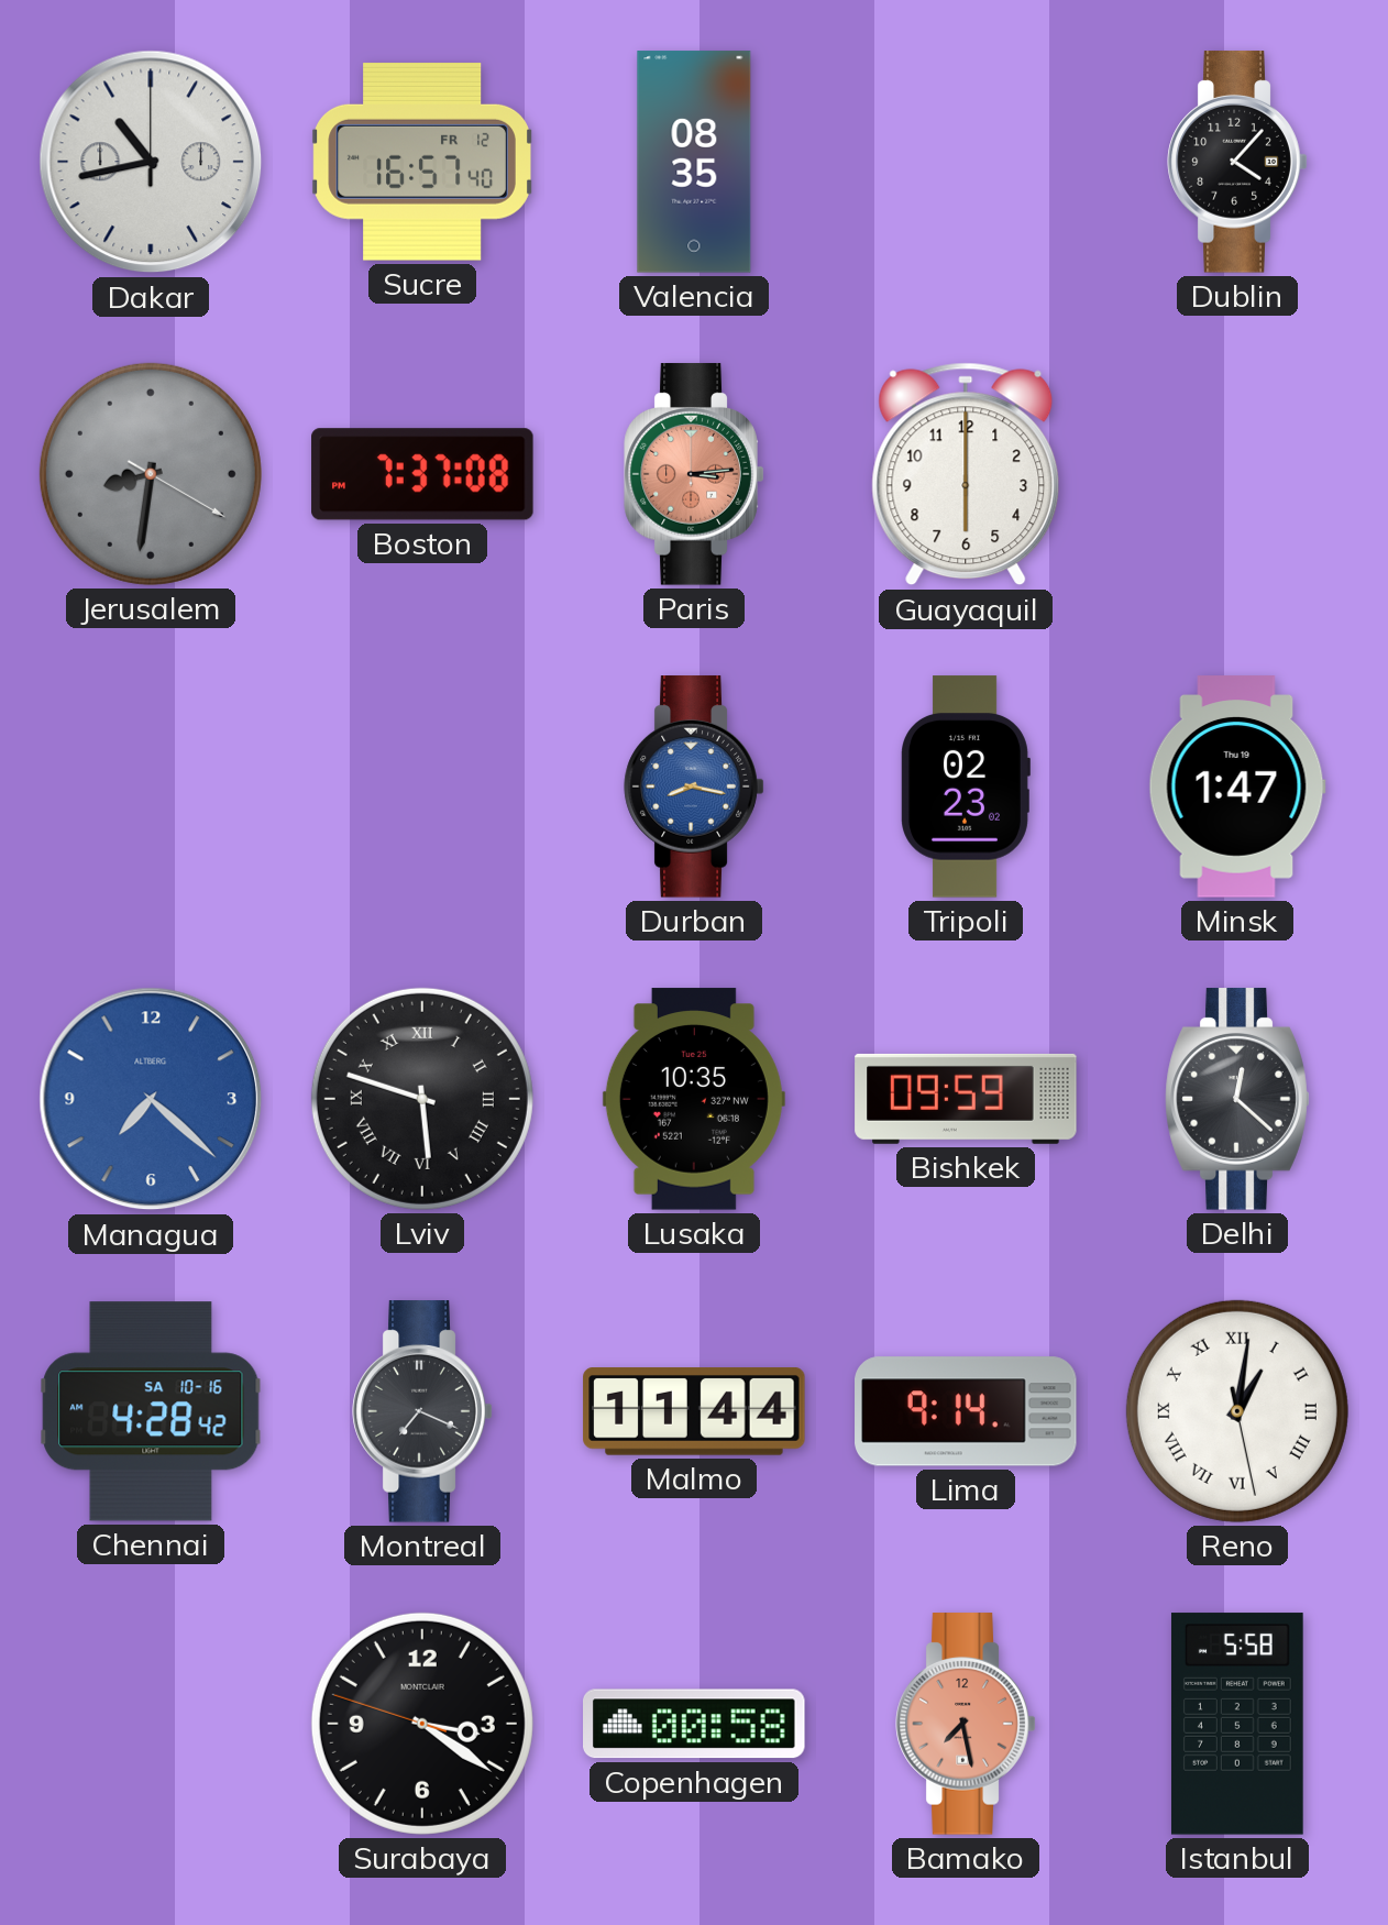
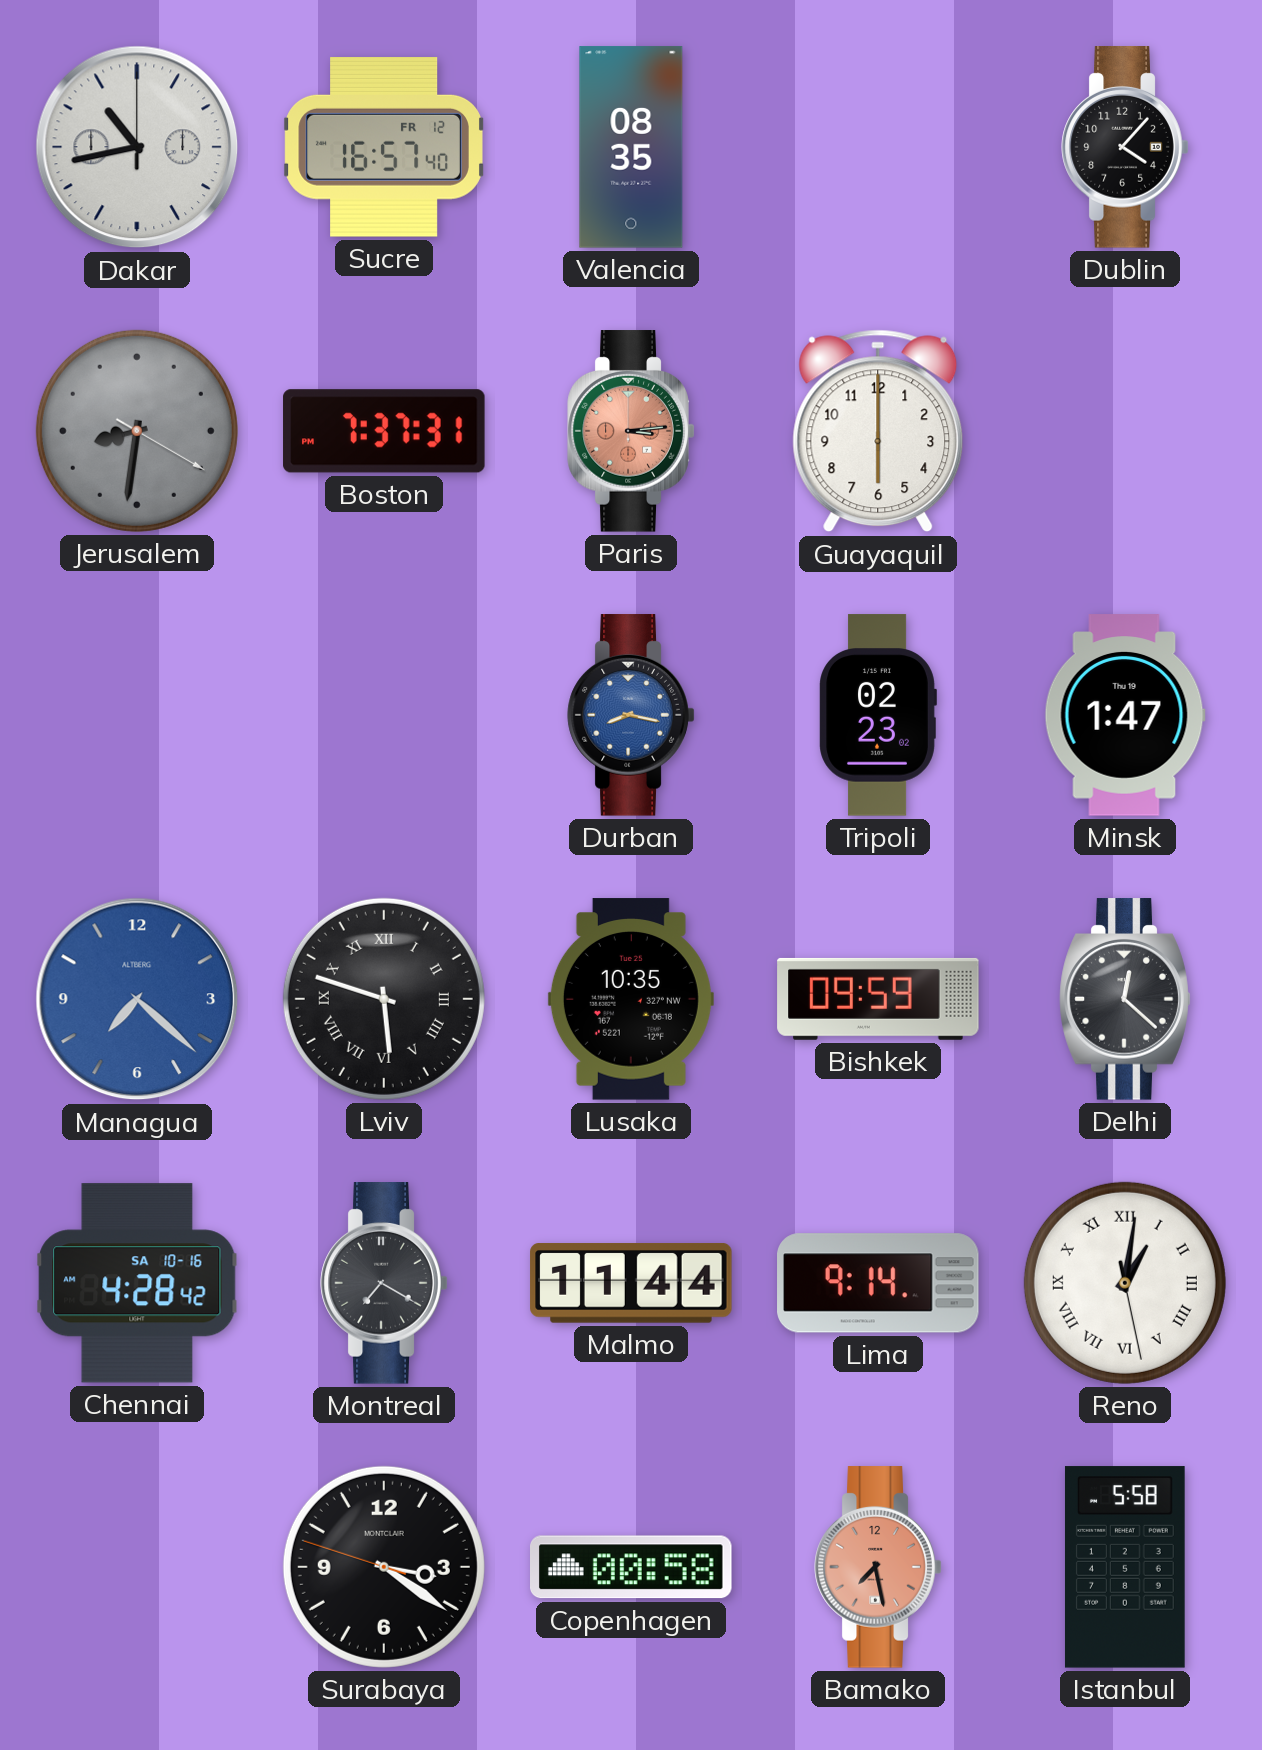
Boston: 7:37:08 -> 7:37:31 (384, 431)
Montreal: 7:19 -> 7:20 (384, 1283)
